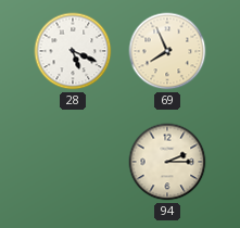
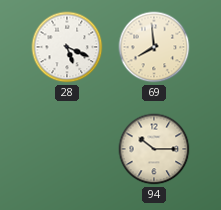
69: 7:56 -> 7:59 (154, 47)
94: 2:15 -> 10:15 (154, 149)
